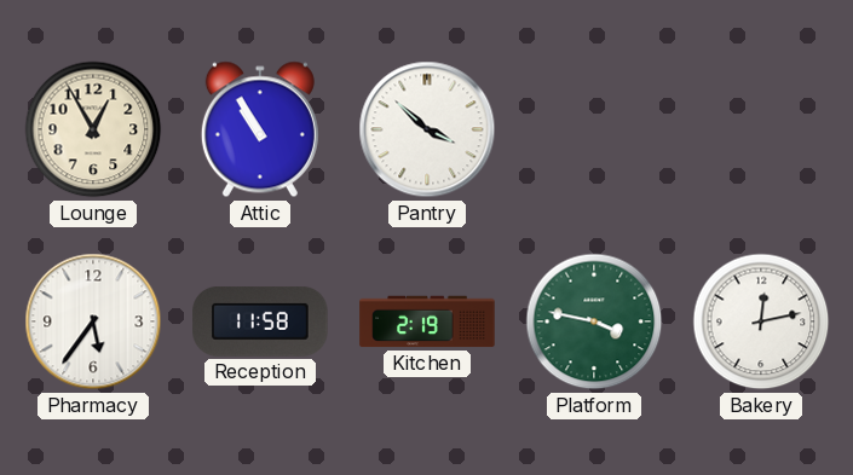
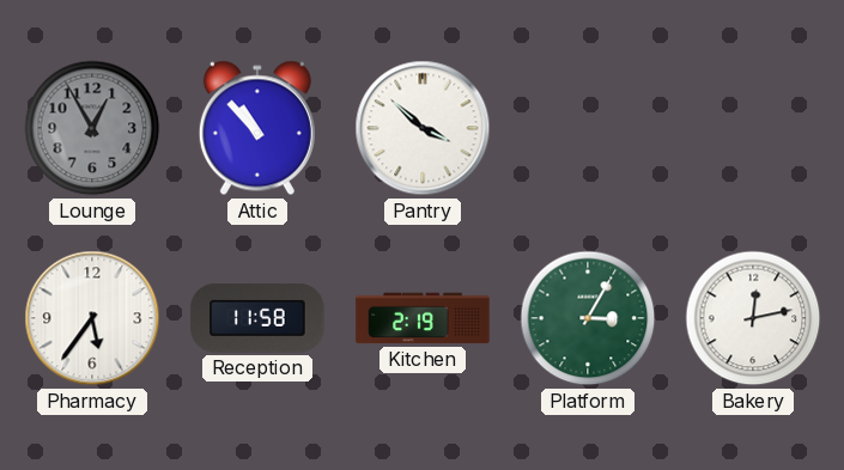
Lounge dial: cream -> grey (92, 128)
Attic: 10:55 -> 10:53 (257, 128)
Platform: 3:47 -> 3:05 (588, 318)
